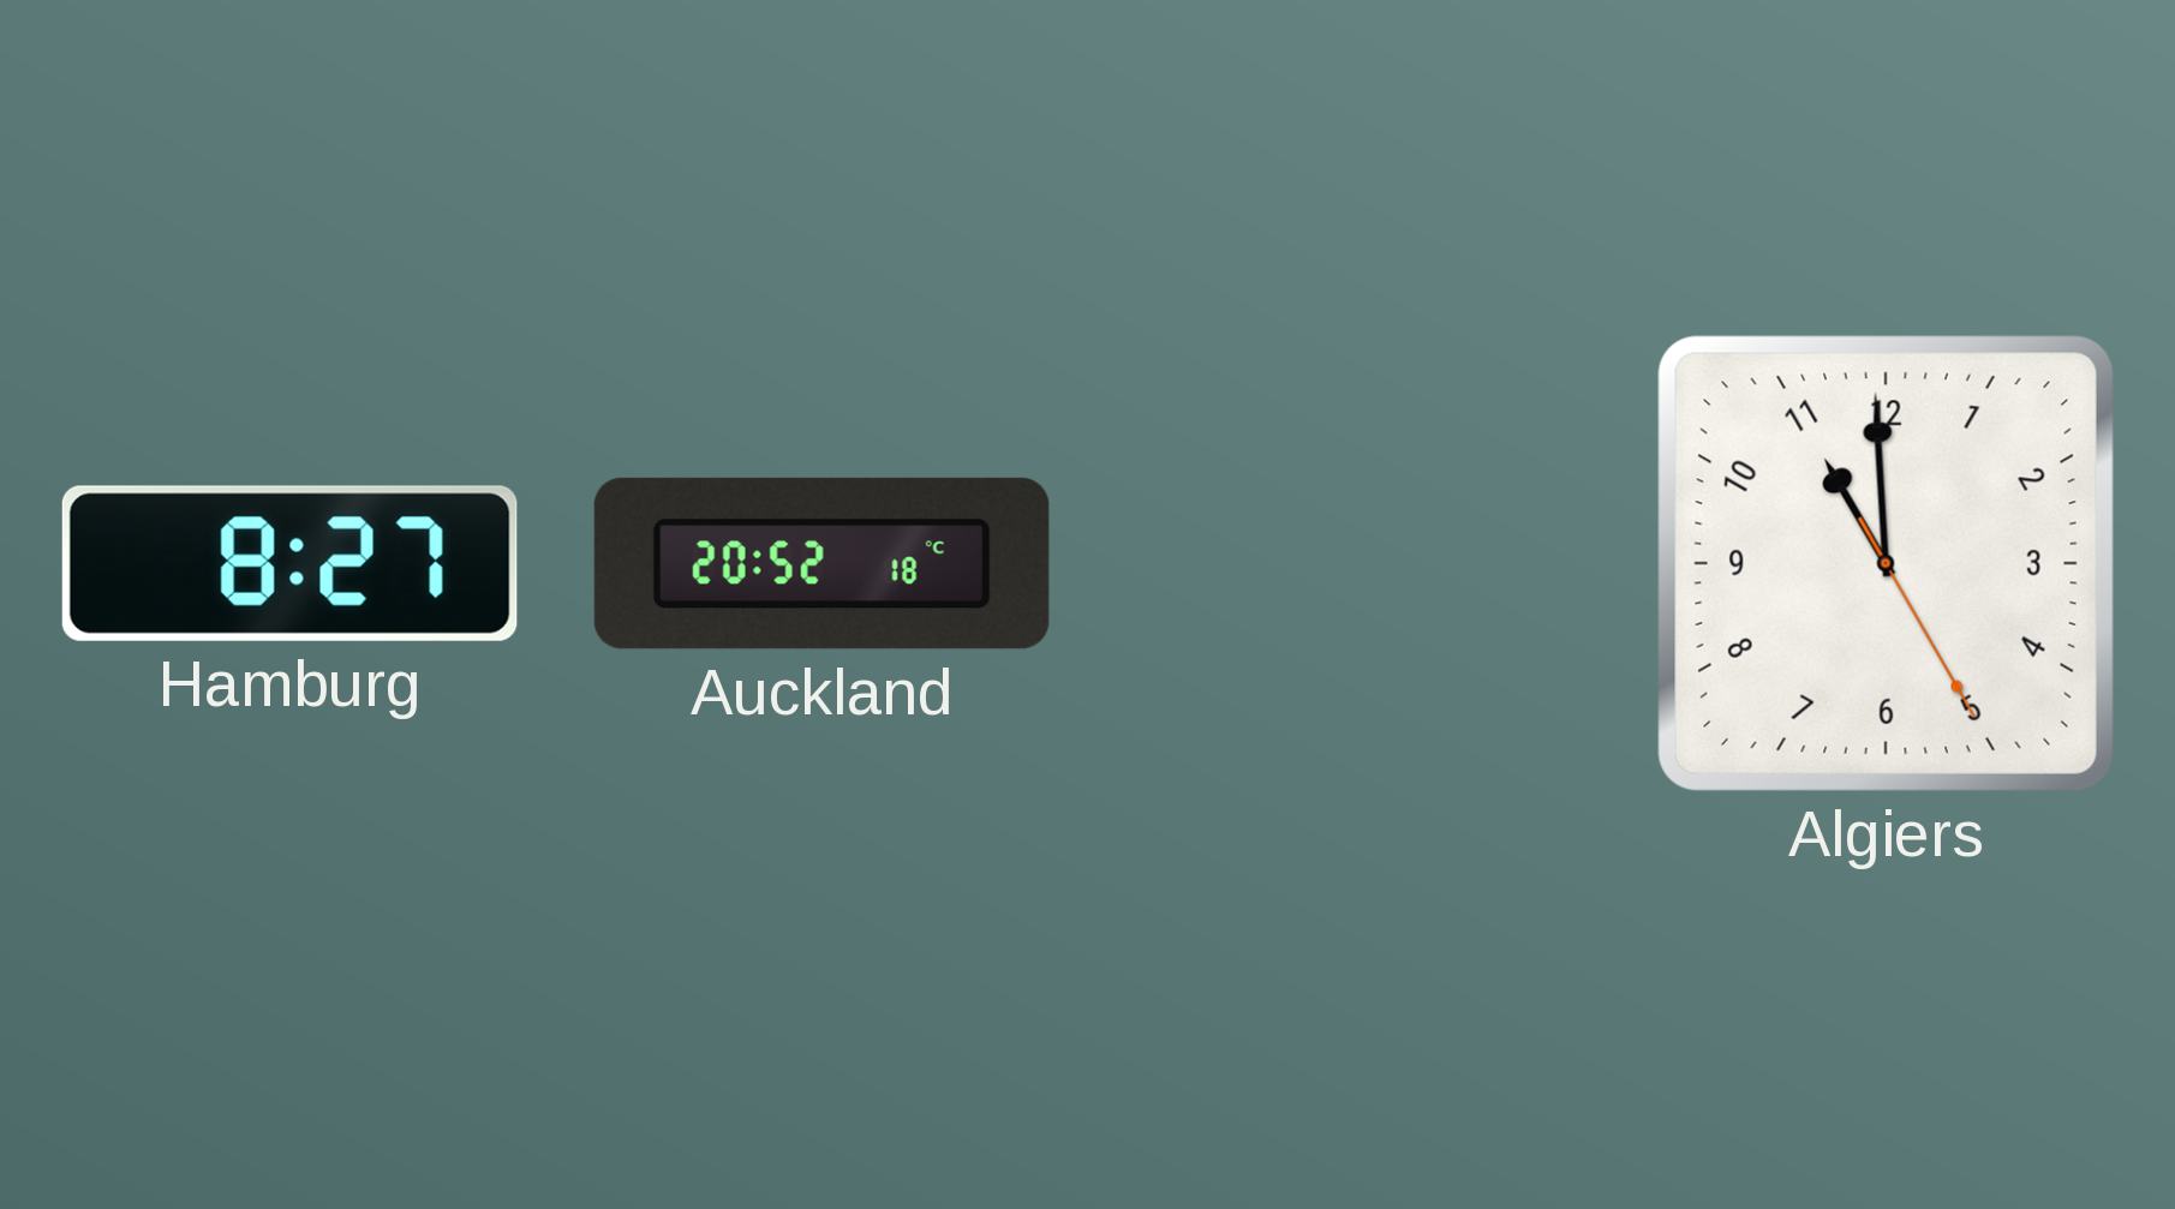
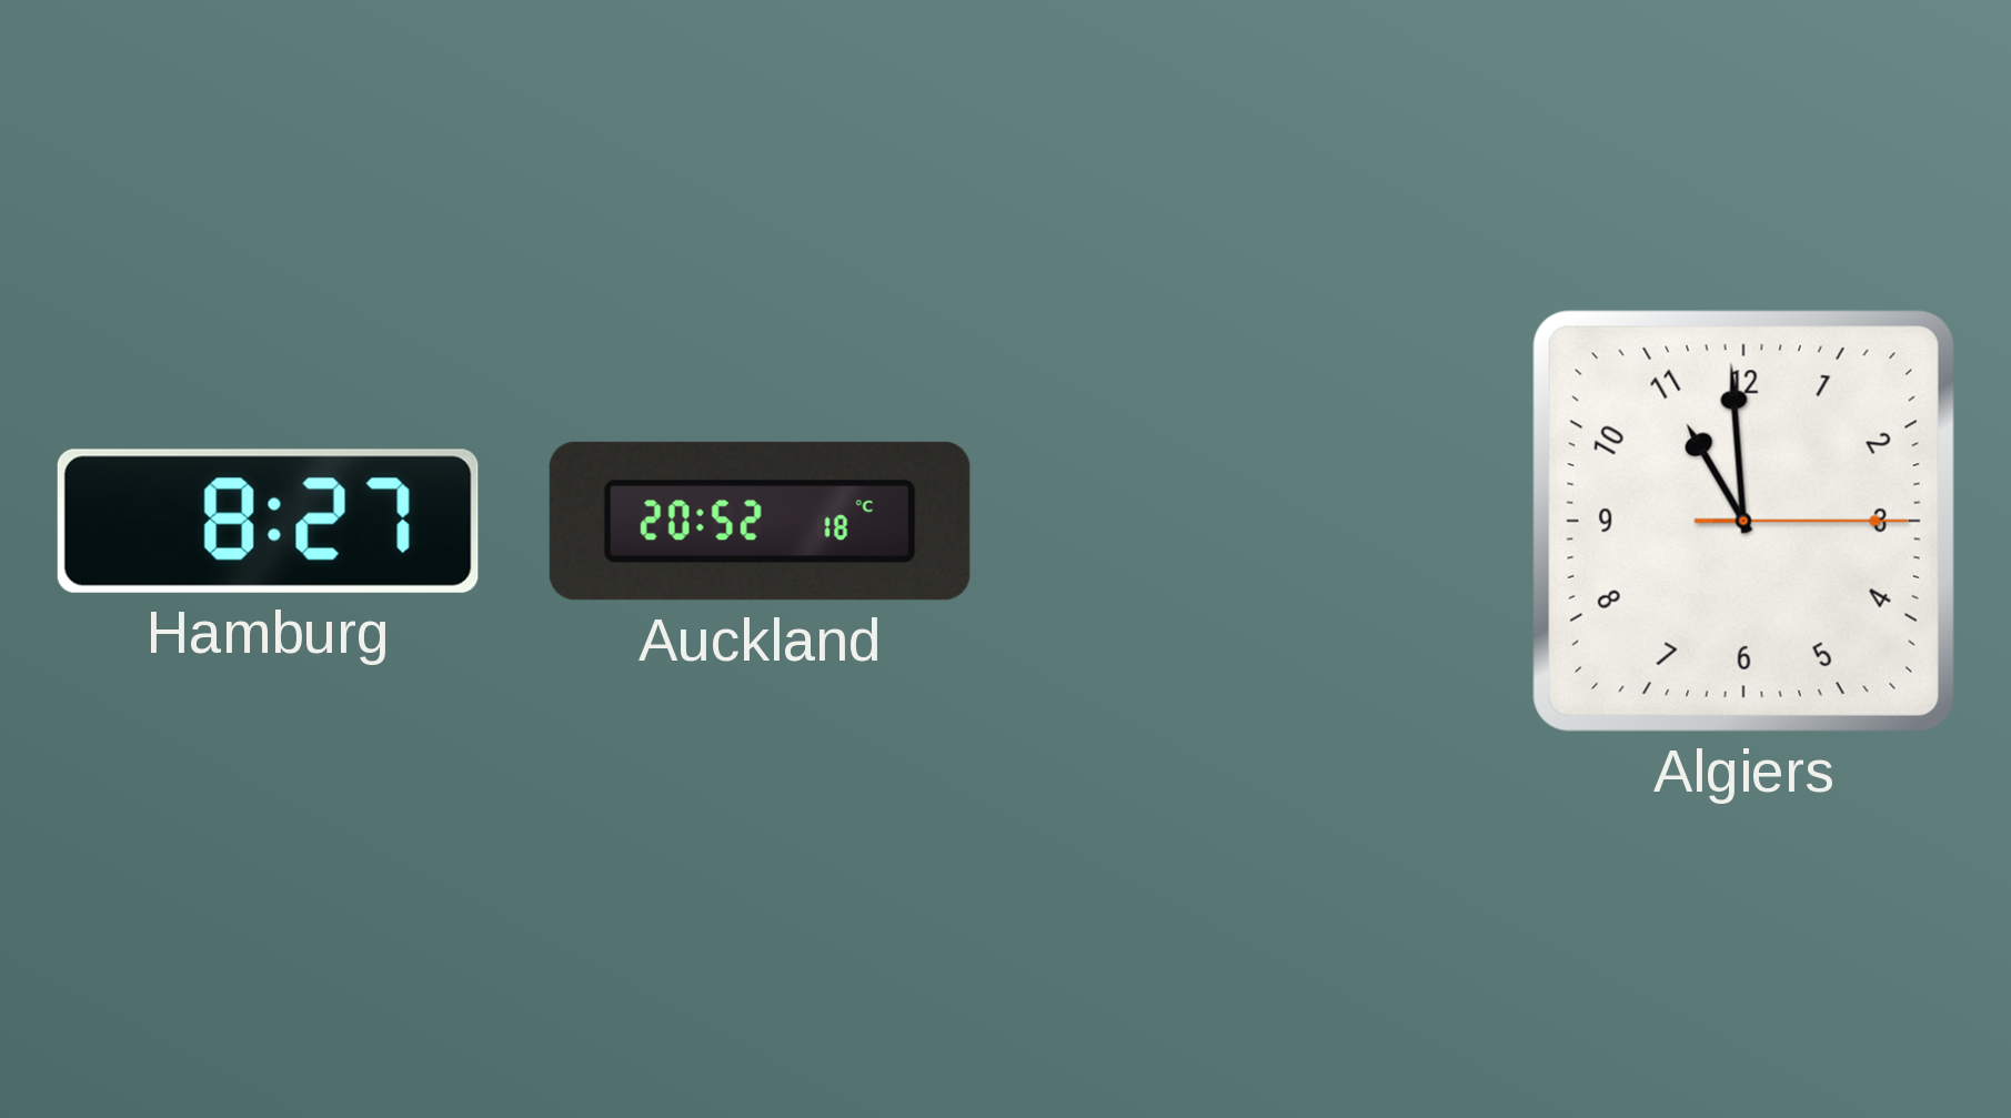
Algiers: 10:59:25 -> 10:59:15 (1743, 521)
